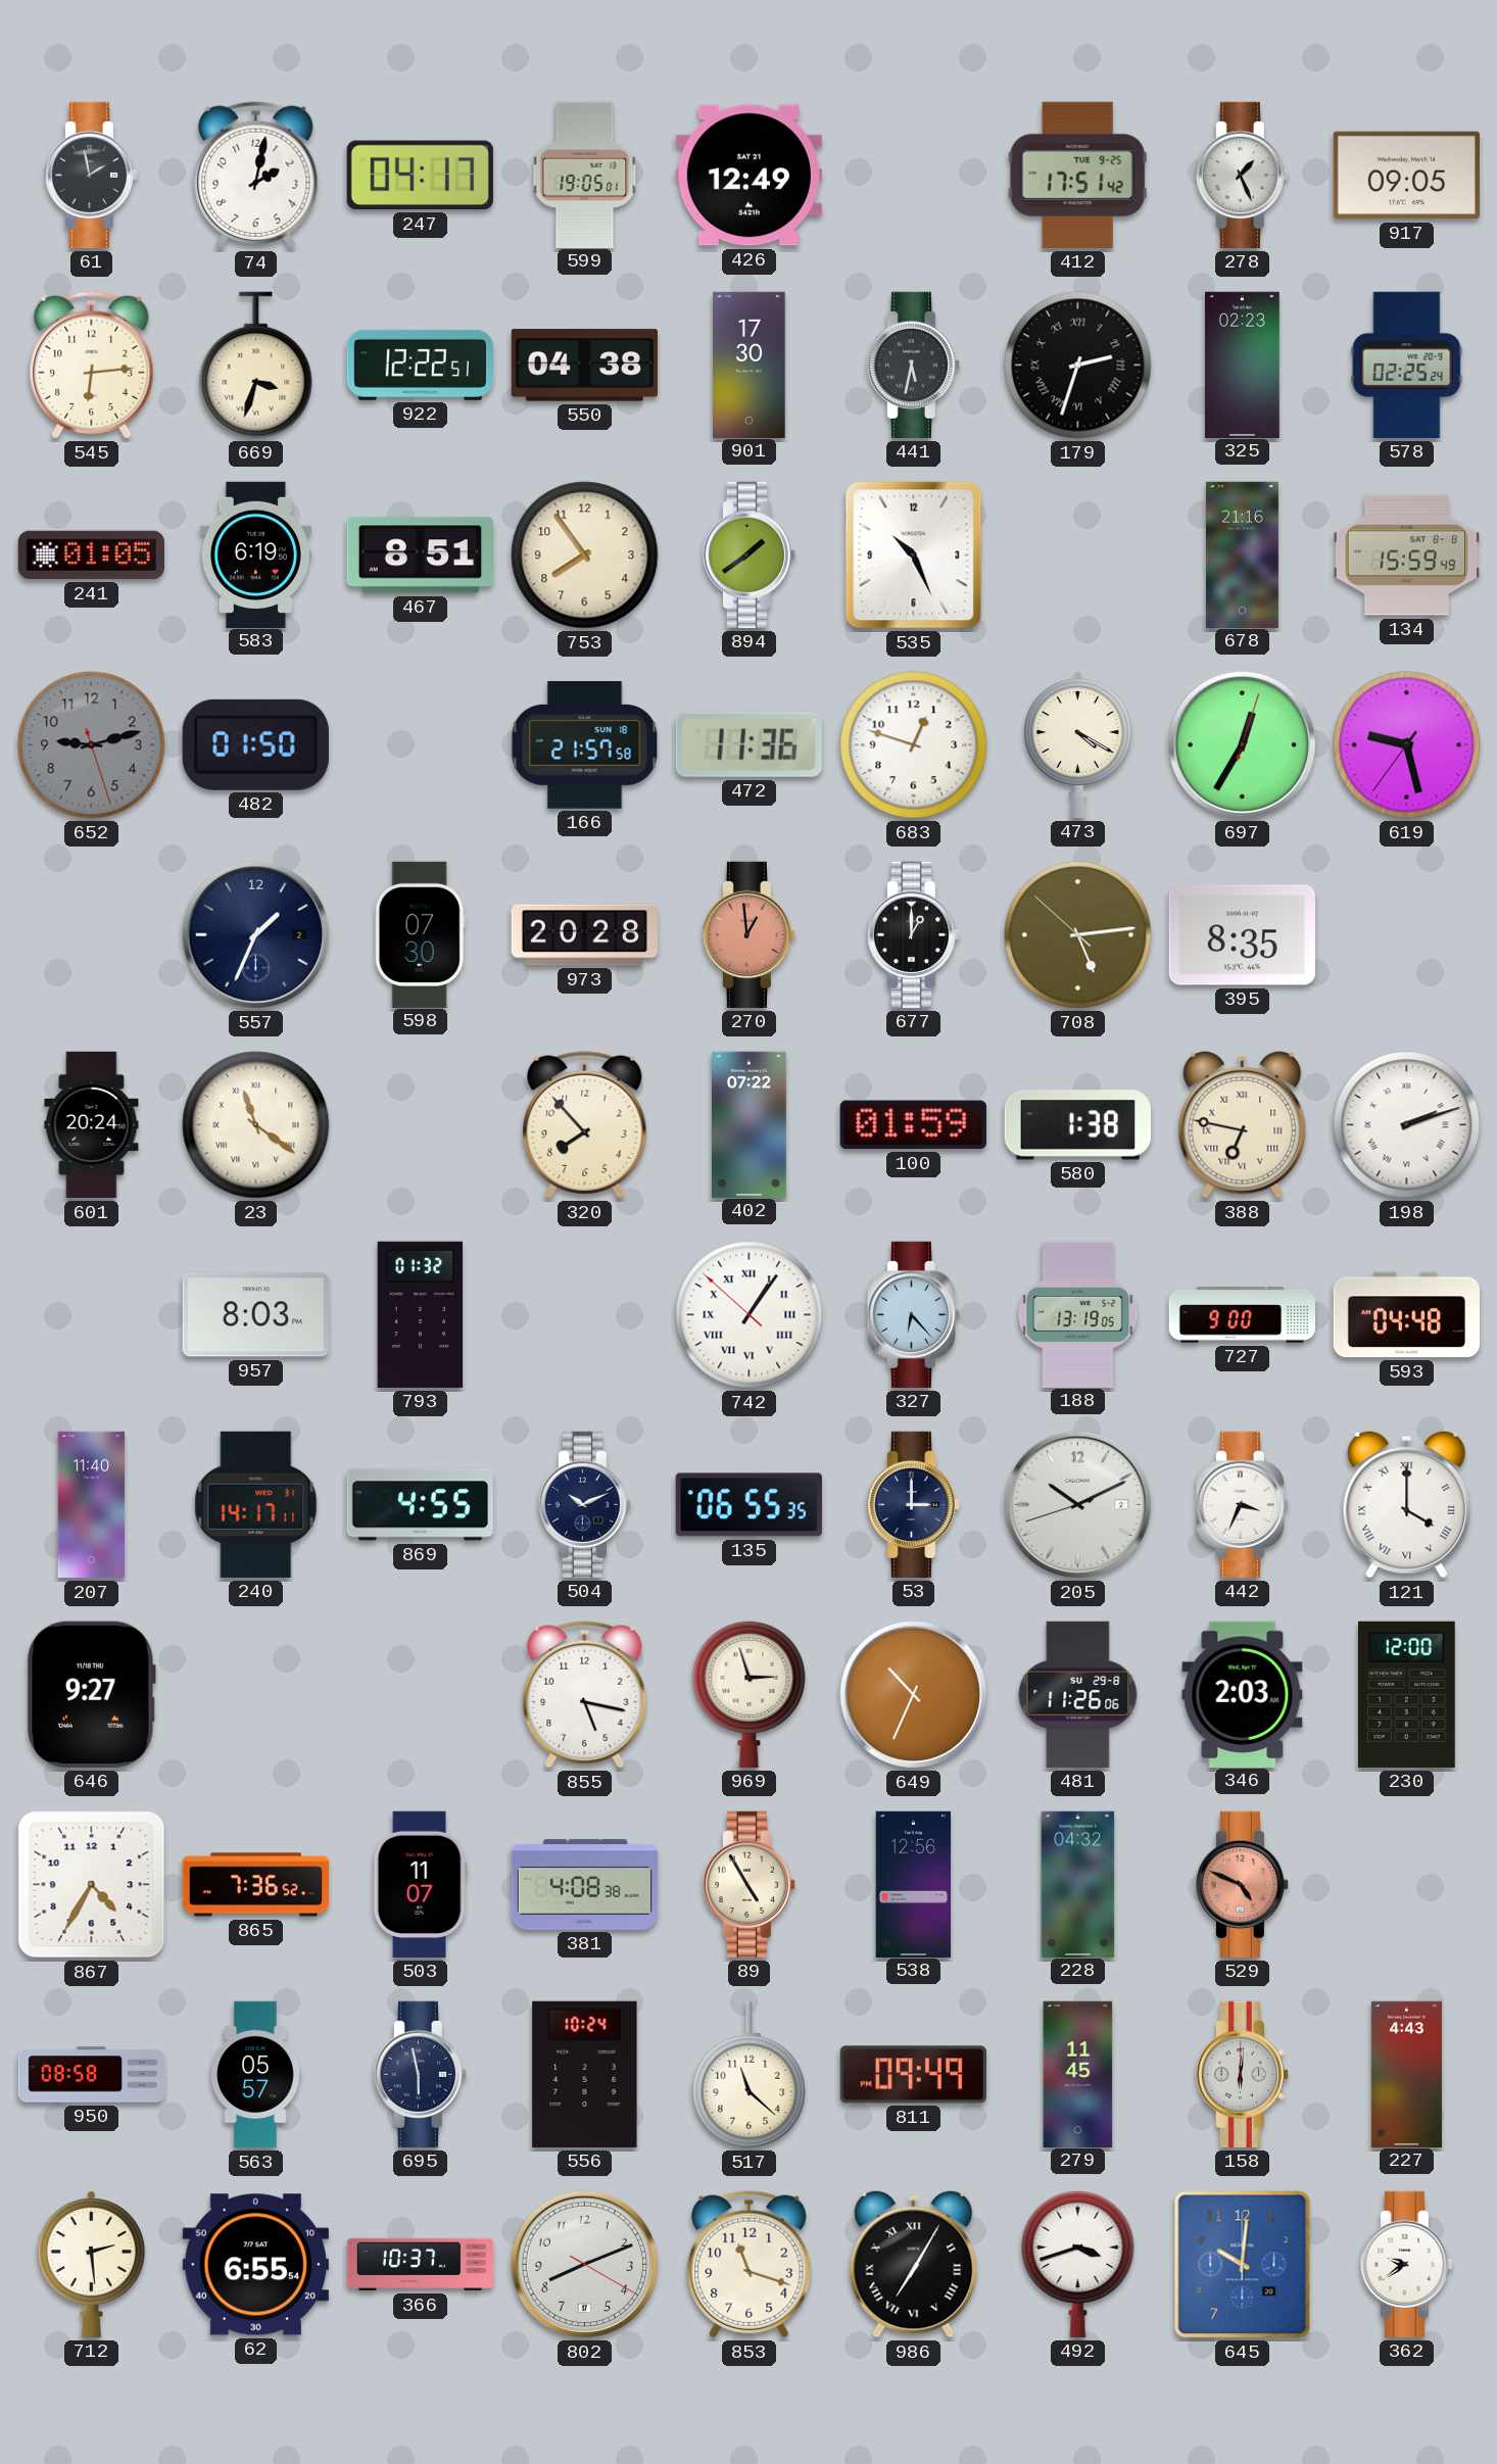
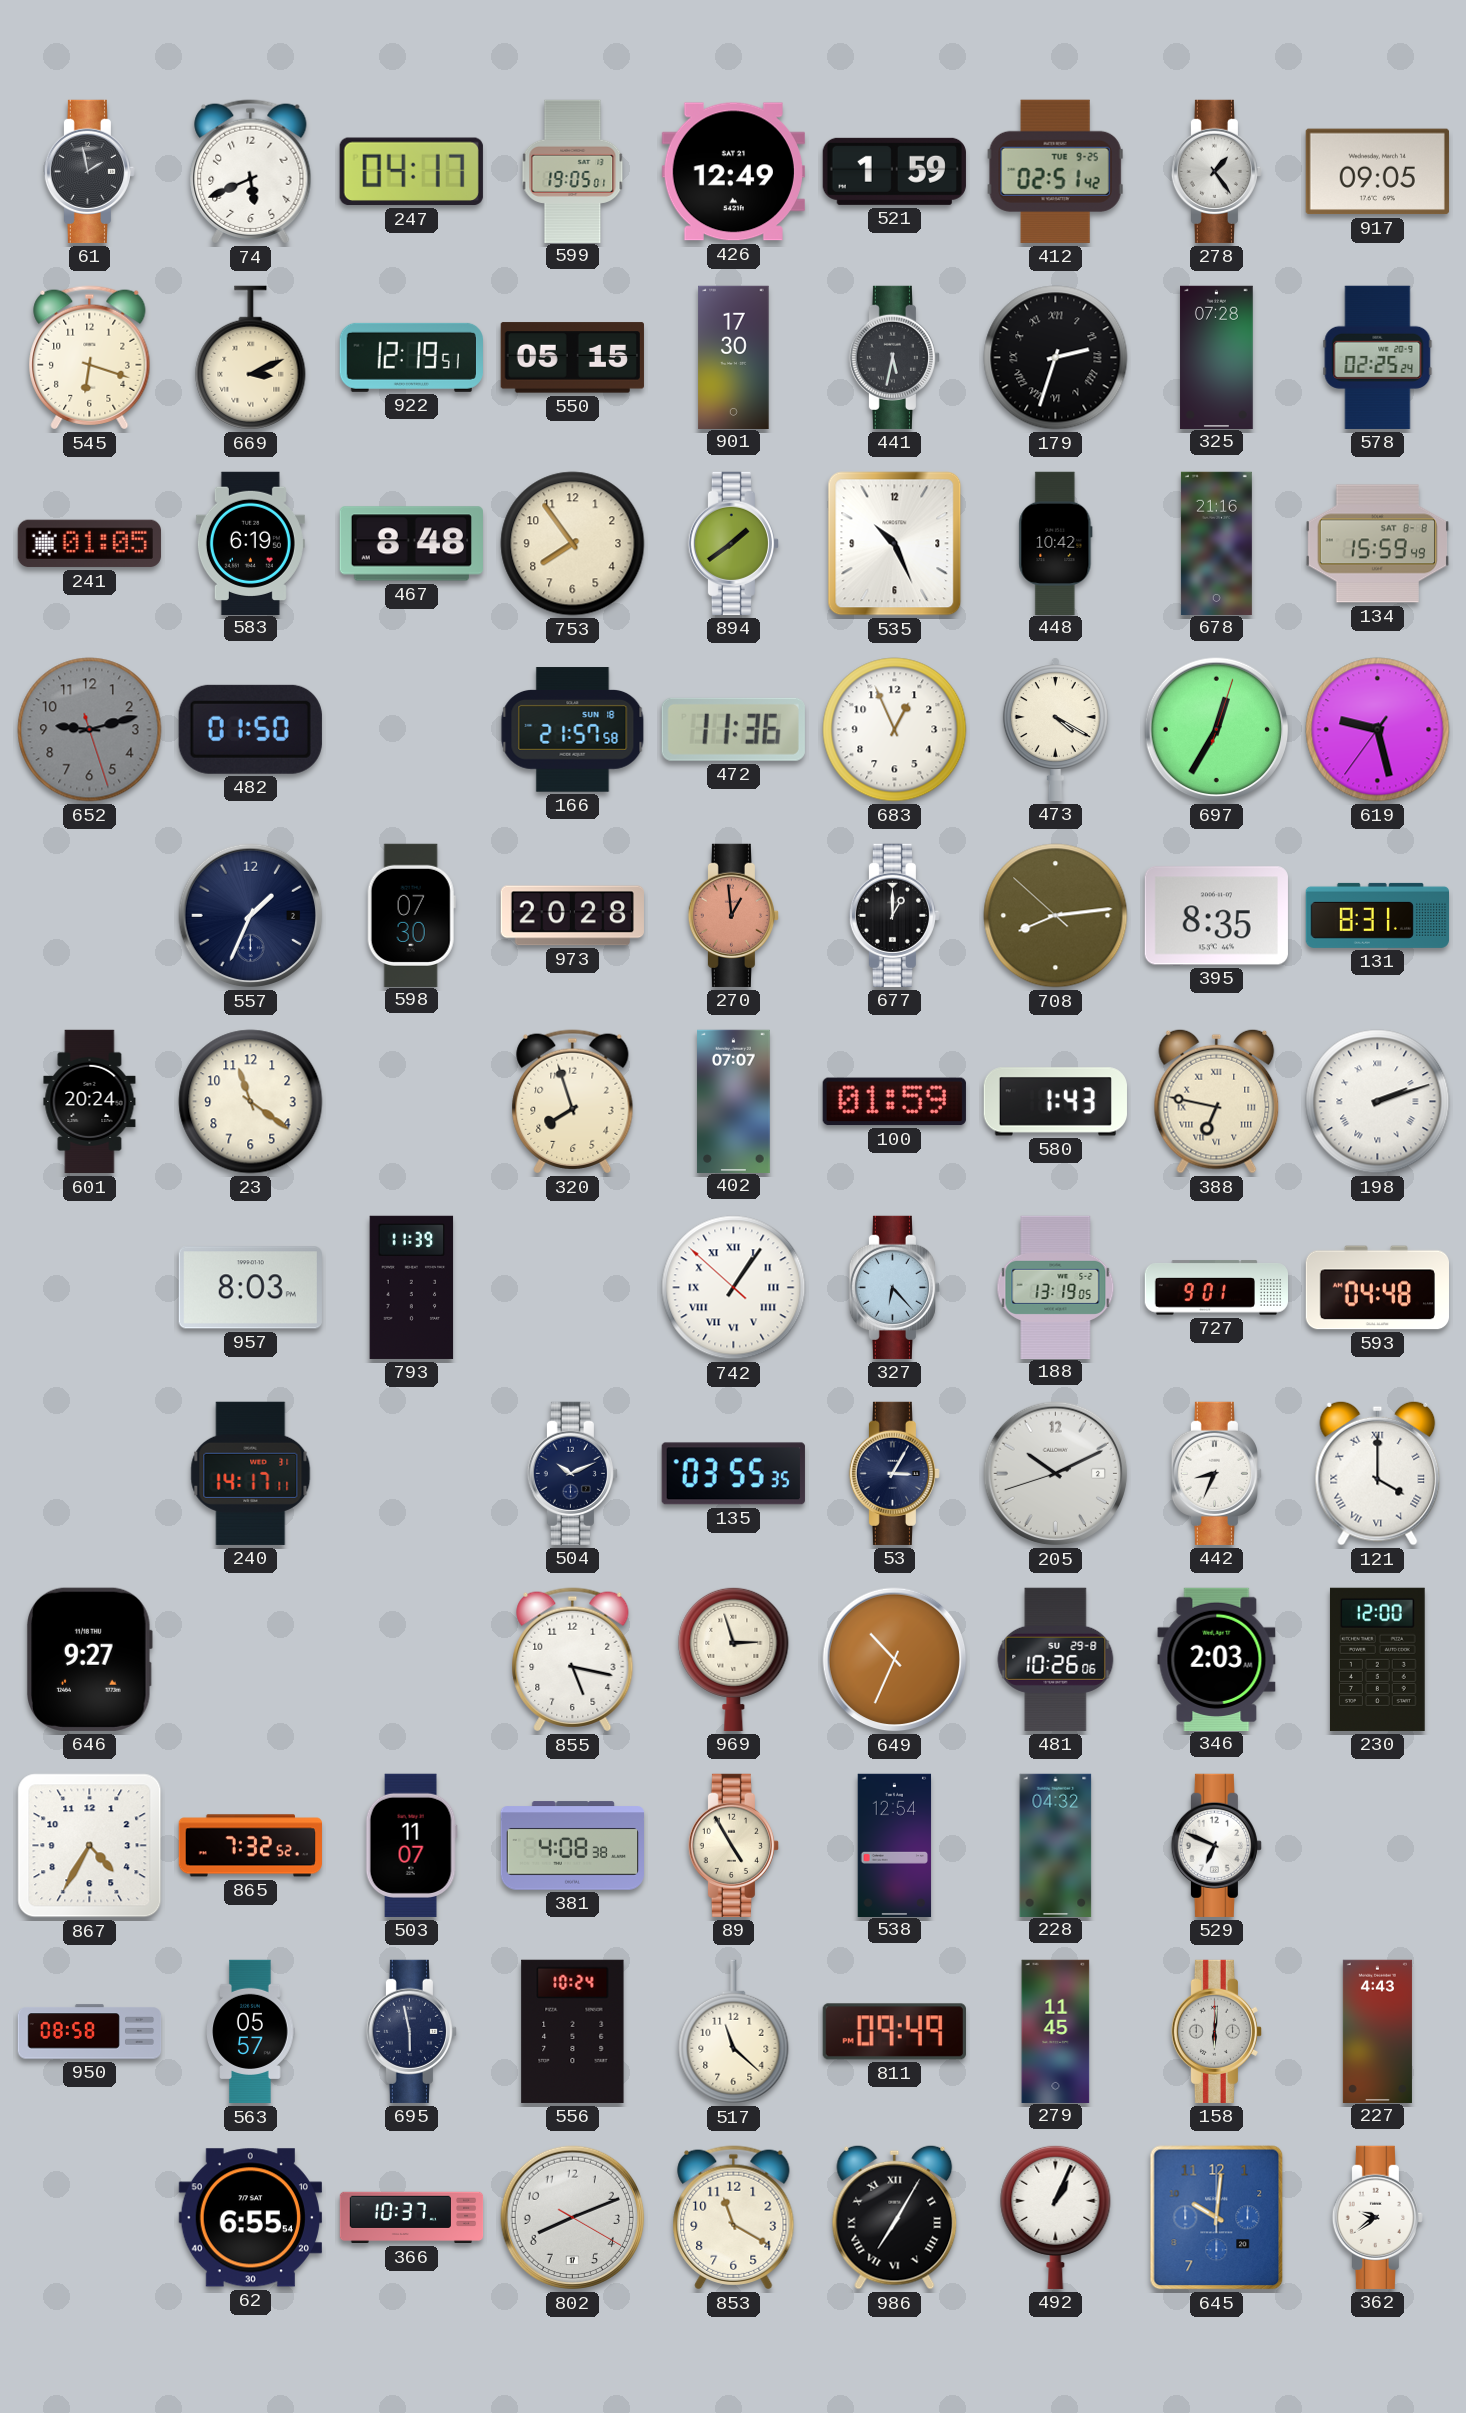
74: 2:02 -> 5:41 (251, 172)
521: none -> 1:59 (894, 171)
412: 17:51 -> 02:51 (1055, 171)
278: 1:26 -> 1:24 (1216, 171)
545: 6:14 -> 6:18 (90, 358)
669: 3:33 -> 3:11 (251, 358)
922: 12:22 -> 12:19 (411, 357)
550: 04:38 -> 05:15 (572, 358)
325: 02:23 -> 07:28 (1217, 357)
467: 8:51 -> 8:48 (411, 544)
448: none -> 10:42 (1056, 543)
683: 12:48 -> 12:56 (895, 730)
708: 5:13 -> 8:13 (1056, 916)
131: none -> 8:31 (1377, 915)
23 numerals: Roman -> Arabic (251, 1102)
320: 7:53 -> 7:57 (573, 1102)
402: 07:22 -> 07:07 (734, 1101)
580: 1:38 -> 1:43 (1055, 1102)
793: 01:32 -> 11:39 (412, 1287)
727: 9:00 -> 9:01 (1217, 1288)
207: 11:40 -> none (92, 1505)
869: 4:55 -> none (420, 1505)
135: 06:55 -> 03:55 (733, 1474)
53: 3:00 -> 3:05 (894, 1473)
442: 3:34 -> 8:34 (1216, 1473)
481: 11:26 -> 10:26 (1056, 1659)
865: 7:36 -> 7:32 (250, 1846)
538: 12:56 -> 12:54 (895, 1845)
529: 4:49 -> 6:49 (1216, 1845)
529 dial: salmon -> white (1216, 1845)
712: 2:29 -> none (91, 2264)
853: 11:18 -> 11:20 (734, 2218)
492: 3:42 -> 1:04 (1056, 2217)
